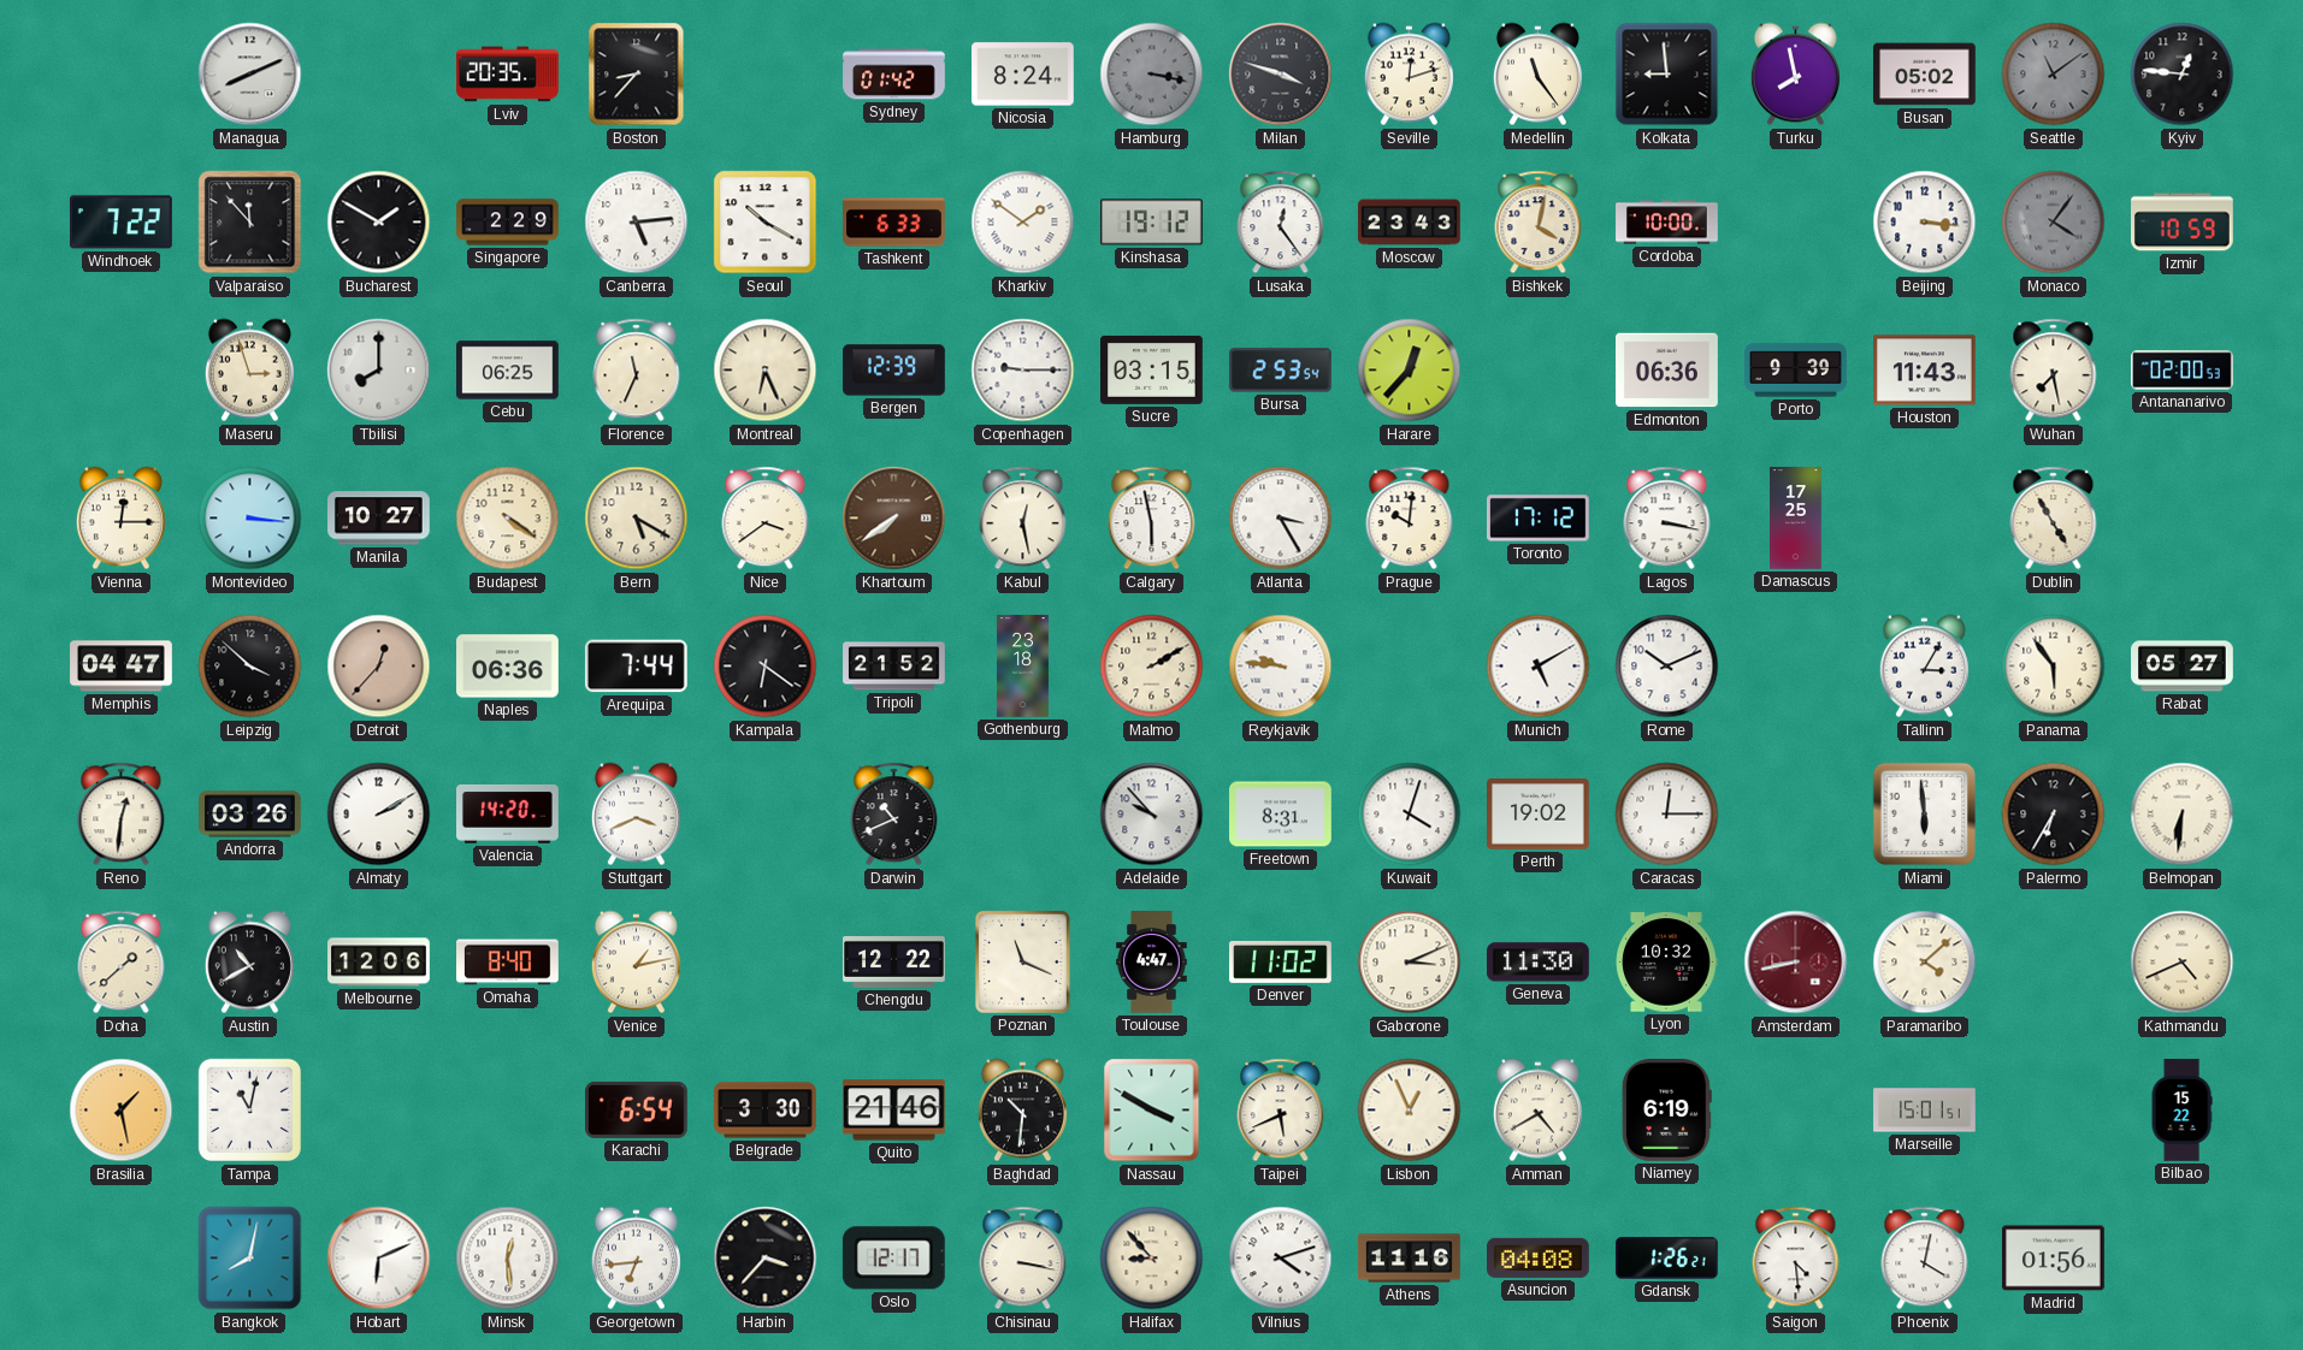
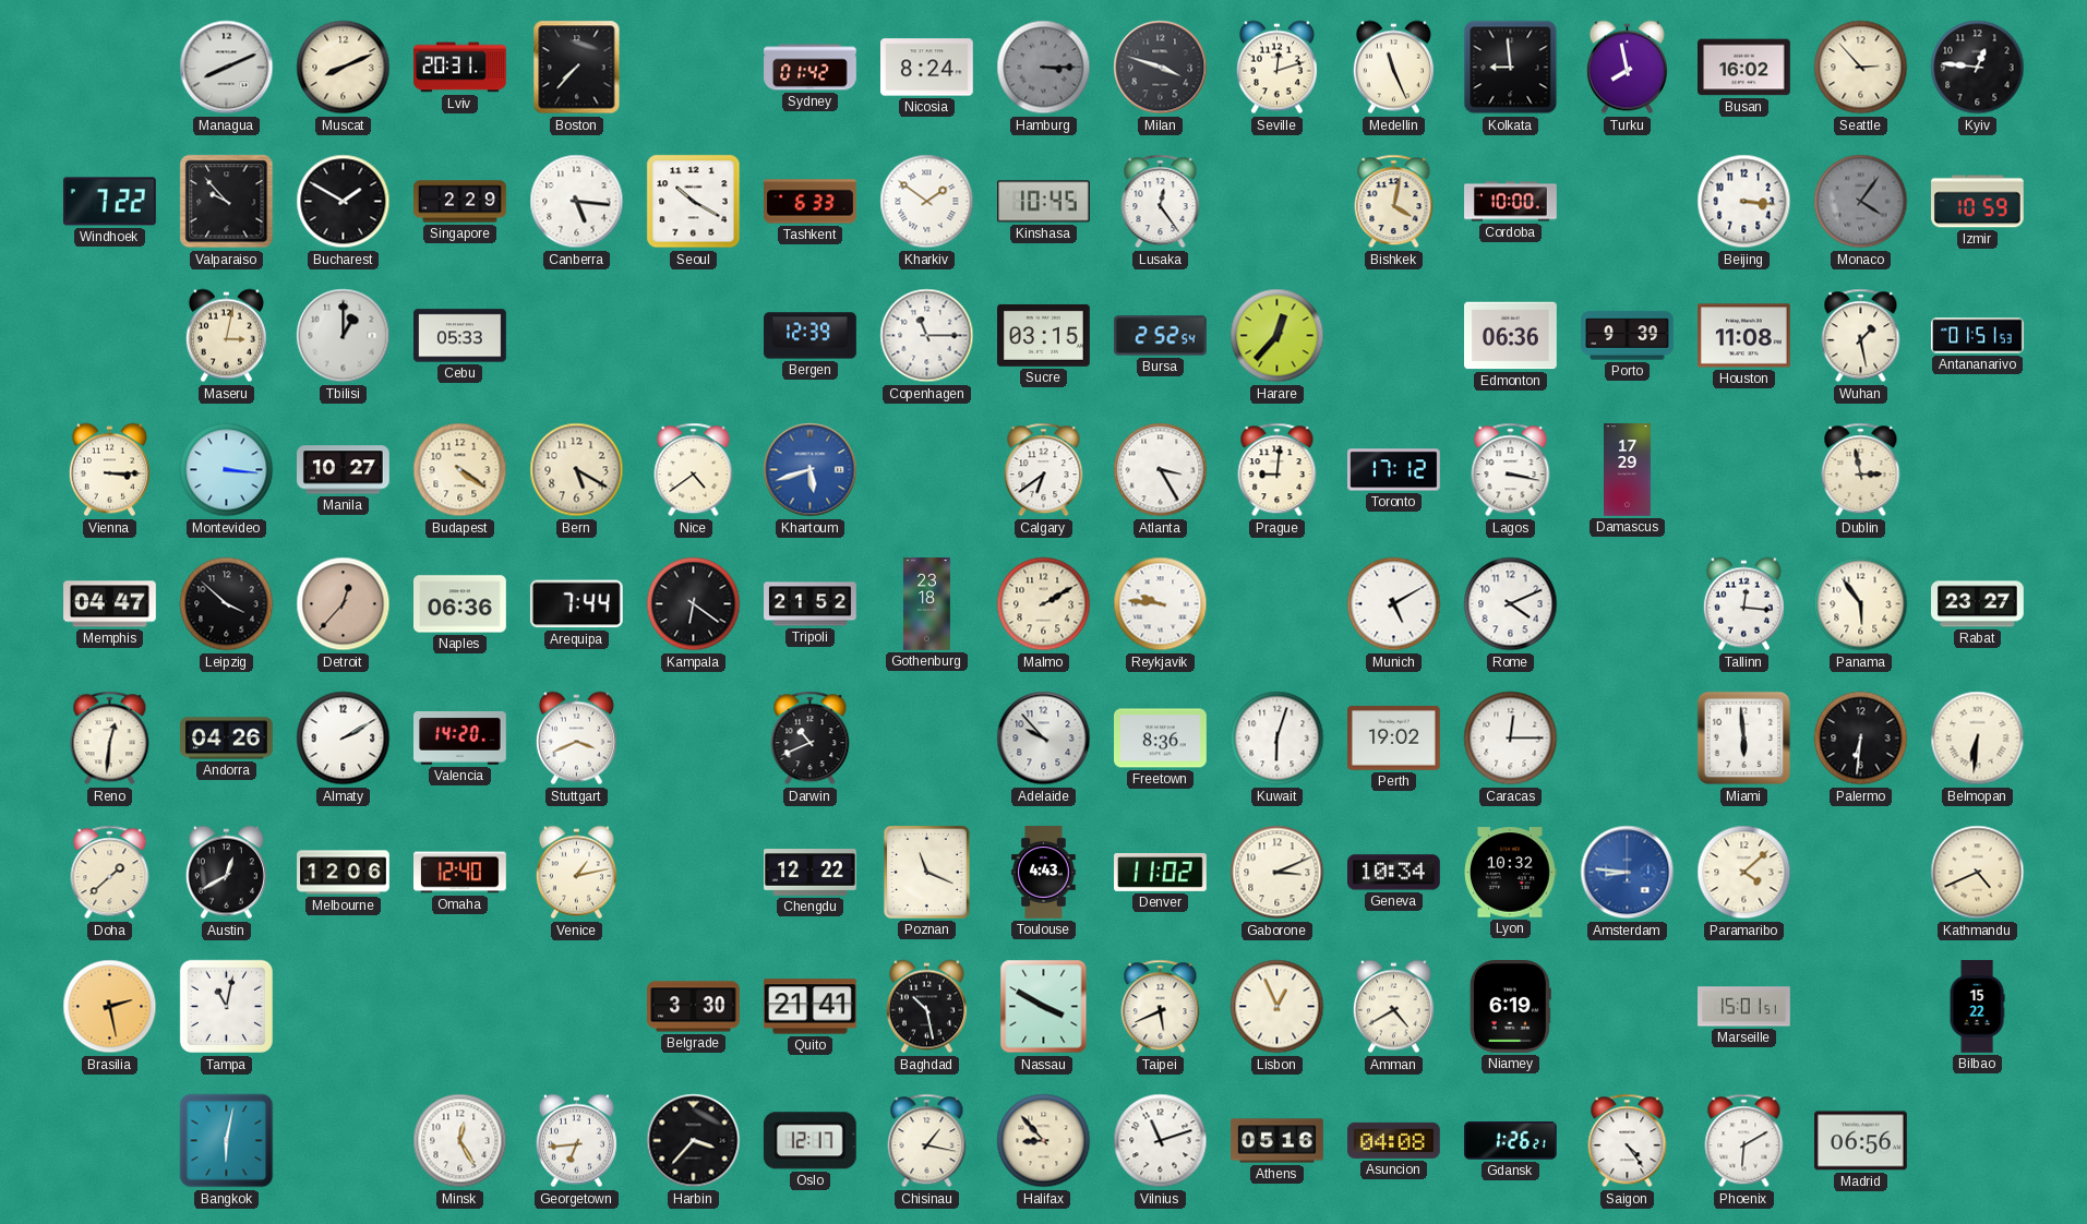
Muscat: none -> 8:11 (344, 68)
Lviv: 20:35 -> 20:31 (460, 68)
Boston: 8:37 -> 7:37 (577, 68)
Hamburg: 3:17 -> 3:15 (1044, 68)
Medellin: 11:24 -> 11:26 (1393, 68)
Busan: 05:02 -> 16:02 (1744, 68)
Seattle: 11:09 -> 2:53 (1861, 68)
Seattle dial: grey -> cream (1861, 68)
Valparaiso: 11:53 -> 9:53 (227, 202)
Canberra: 5:14 -> 5:16 (577, 202)
Kinshasa: 19:12 -> 10:45 (1044, 202)
Moscow: 23:43 -> none (1410, 223)
Maseru: 2:57 -> 3:02 (226, 336)
Tbilisi: 8:00 -> 1:00 (344, 336)
Cebu: 06:25 -> 05:33 (460, 336)
Florence: 11:34 -> none (637, 371)
Montreal: 6:26 -> none (766, 371)
Copenhagen: 9:15 -> 11:15 (927, 336)
Bursa: 2:53 -> 2:52 (1161, 336)
Houston: 11:43 -> 11:08 (1744, 336)
Wuhan: 7:28 -> 1:28 (1861, 336)
Antananarivo: 02:00 -> 01:51 (1978, 336)
Vienna: 12:15 -> 3:15 (109, 470)
Nice: 3:39 -> 4:39 (694, 470)
Khartoum: 7:39 -> 5:42 (811, 470)
Khartoum dial: brown -> blue (811, 470)
Kabul: 12:28 -> none (1023, 519)
Calgary: 5:58 -> 6:39 (1044, 470)
Prague: 10:01 -> 9:01 (1278, 470)
Damascus: 17:25 -> 17:29 (1628, 470)
Dublin: 4:55 -> 2:58 (1861, 470)
Rome: 10:11 -> 4:11 (1511, 604)
Tallinn: 3:05 -> 12:16 (1743, 604)
Rabat: 05:27 -> 23:27 (1978, 604)
Andorra: 03:26 -> 04:26 (227, 739)
Freetown: 8:31 -> 8:36 (1161, 739)
Kuwait: 4:03 -> 6:03 (1278, 739)
Palermo: 6:35 -> 6:31 (1861, 739)
Austin: 10:40 -> 12:40 (226, 873)
Omaha: 8:40 -> 12:40 (460, 873)
Toulouse: 4:47 -> 4:43 (1044, 873)
Geneva: 11:30 -> 10:34 (1394, 873)
Amsterdam: 8:43 -> 8:46 (1628, 873)
Amsterdam dial: burgundy -> blue (1628, 873)
Brasilia: 1:28 -> 2:28 (110, 1007)
Karachi: 6:54 -> none (637, 1109)
Quito: 21:46 -> 21:41 (809, 1007)
Baghdad: 10:31 -> 10:28 (926, 1007)
Bangkok: 8:02 -> 6:02 (227, 1141)
Hobart: 6:11 -> none (379, 1259)
Minsk: 12:29 -> 12:25 (460, 1141)
Chisinau: 3:17 -> 1:17 (927, 1141)
Vilnius: 4:12 -> 11:12 (1161, 1141)
Athens: 11:16 -> 05:16 (1278, 1141)
Saigon: 4:29 -> 4:24 (1628, 1141)
Phoenix: 4:02 -> 6:10 (1744, 1141)
Madrid: 01:56 -> 06:56 (1861, 1141)
